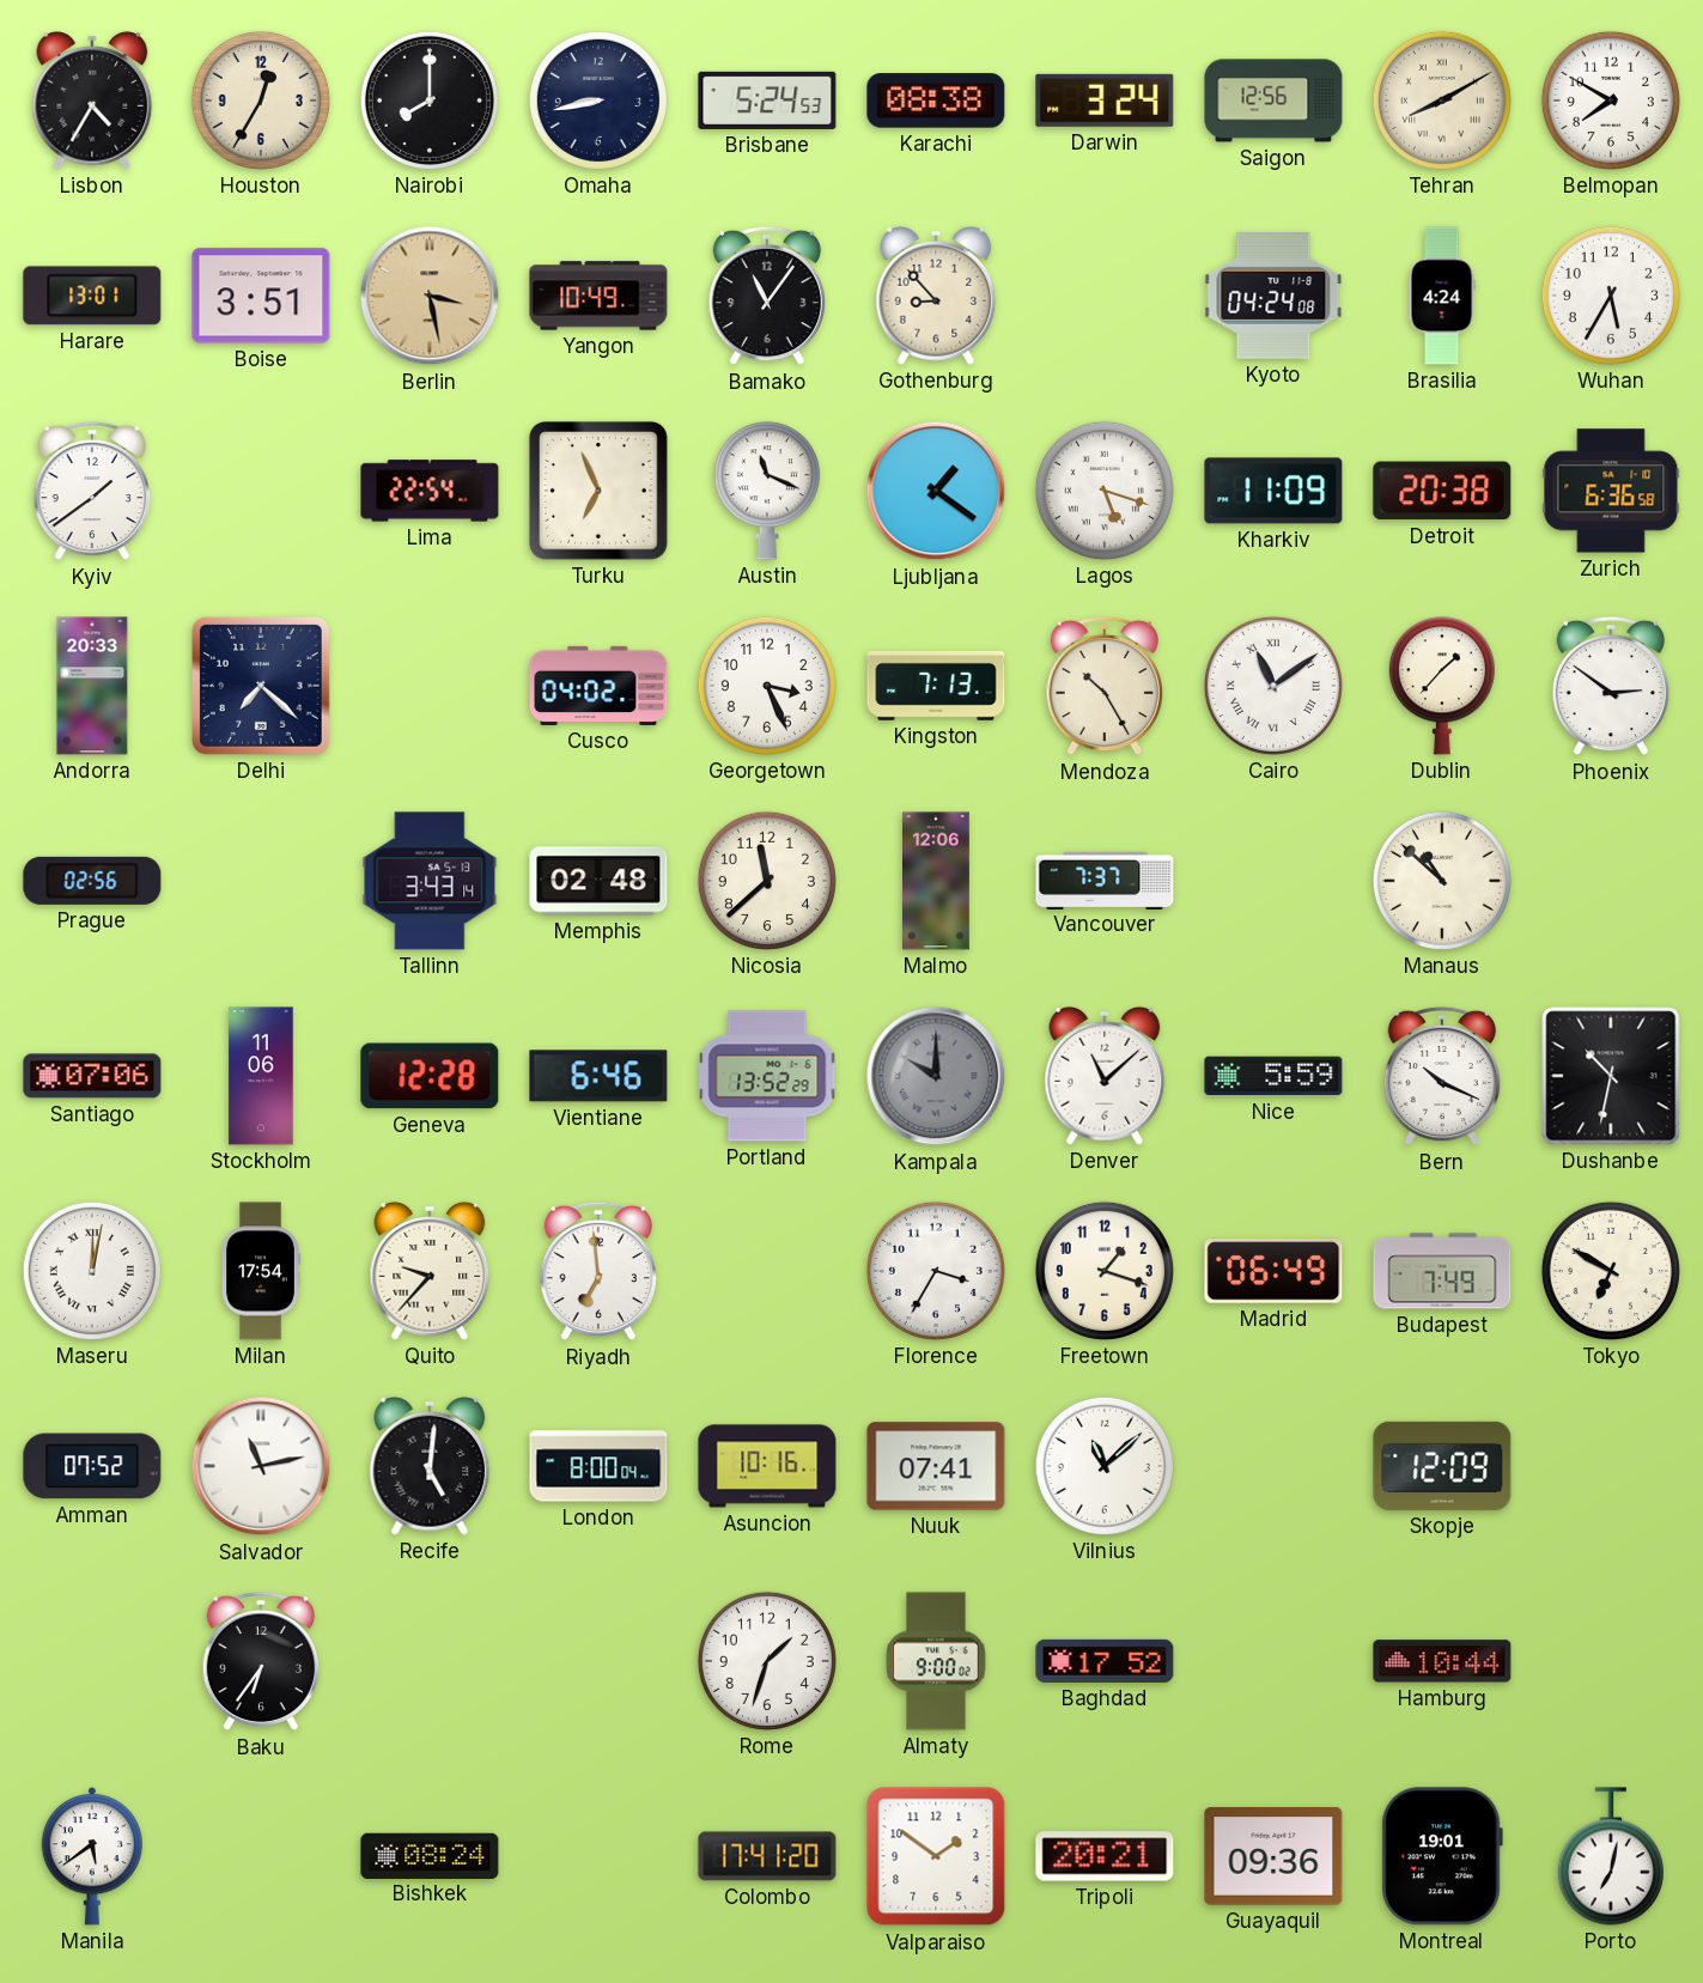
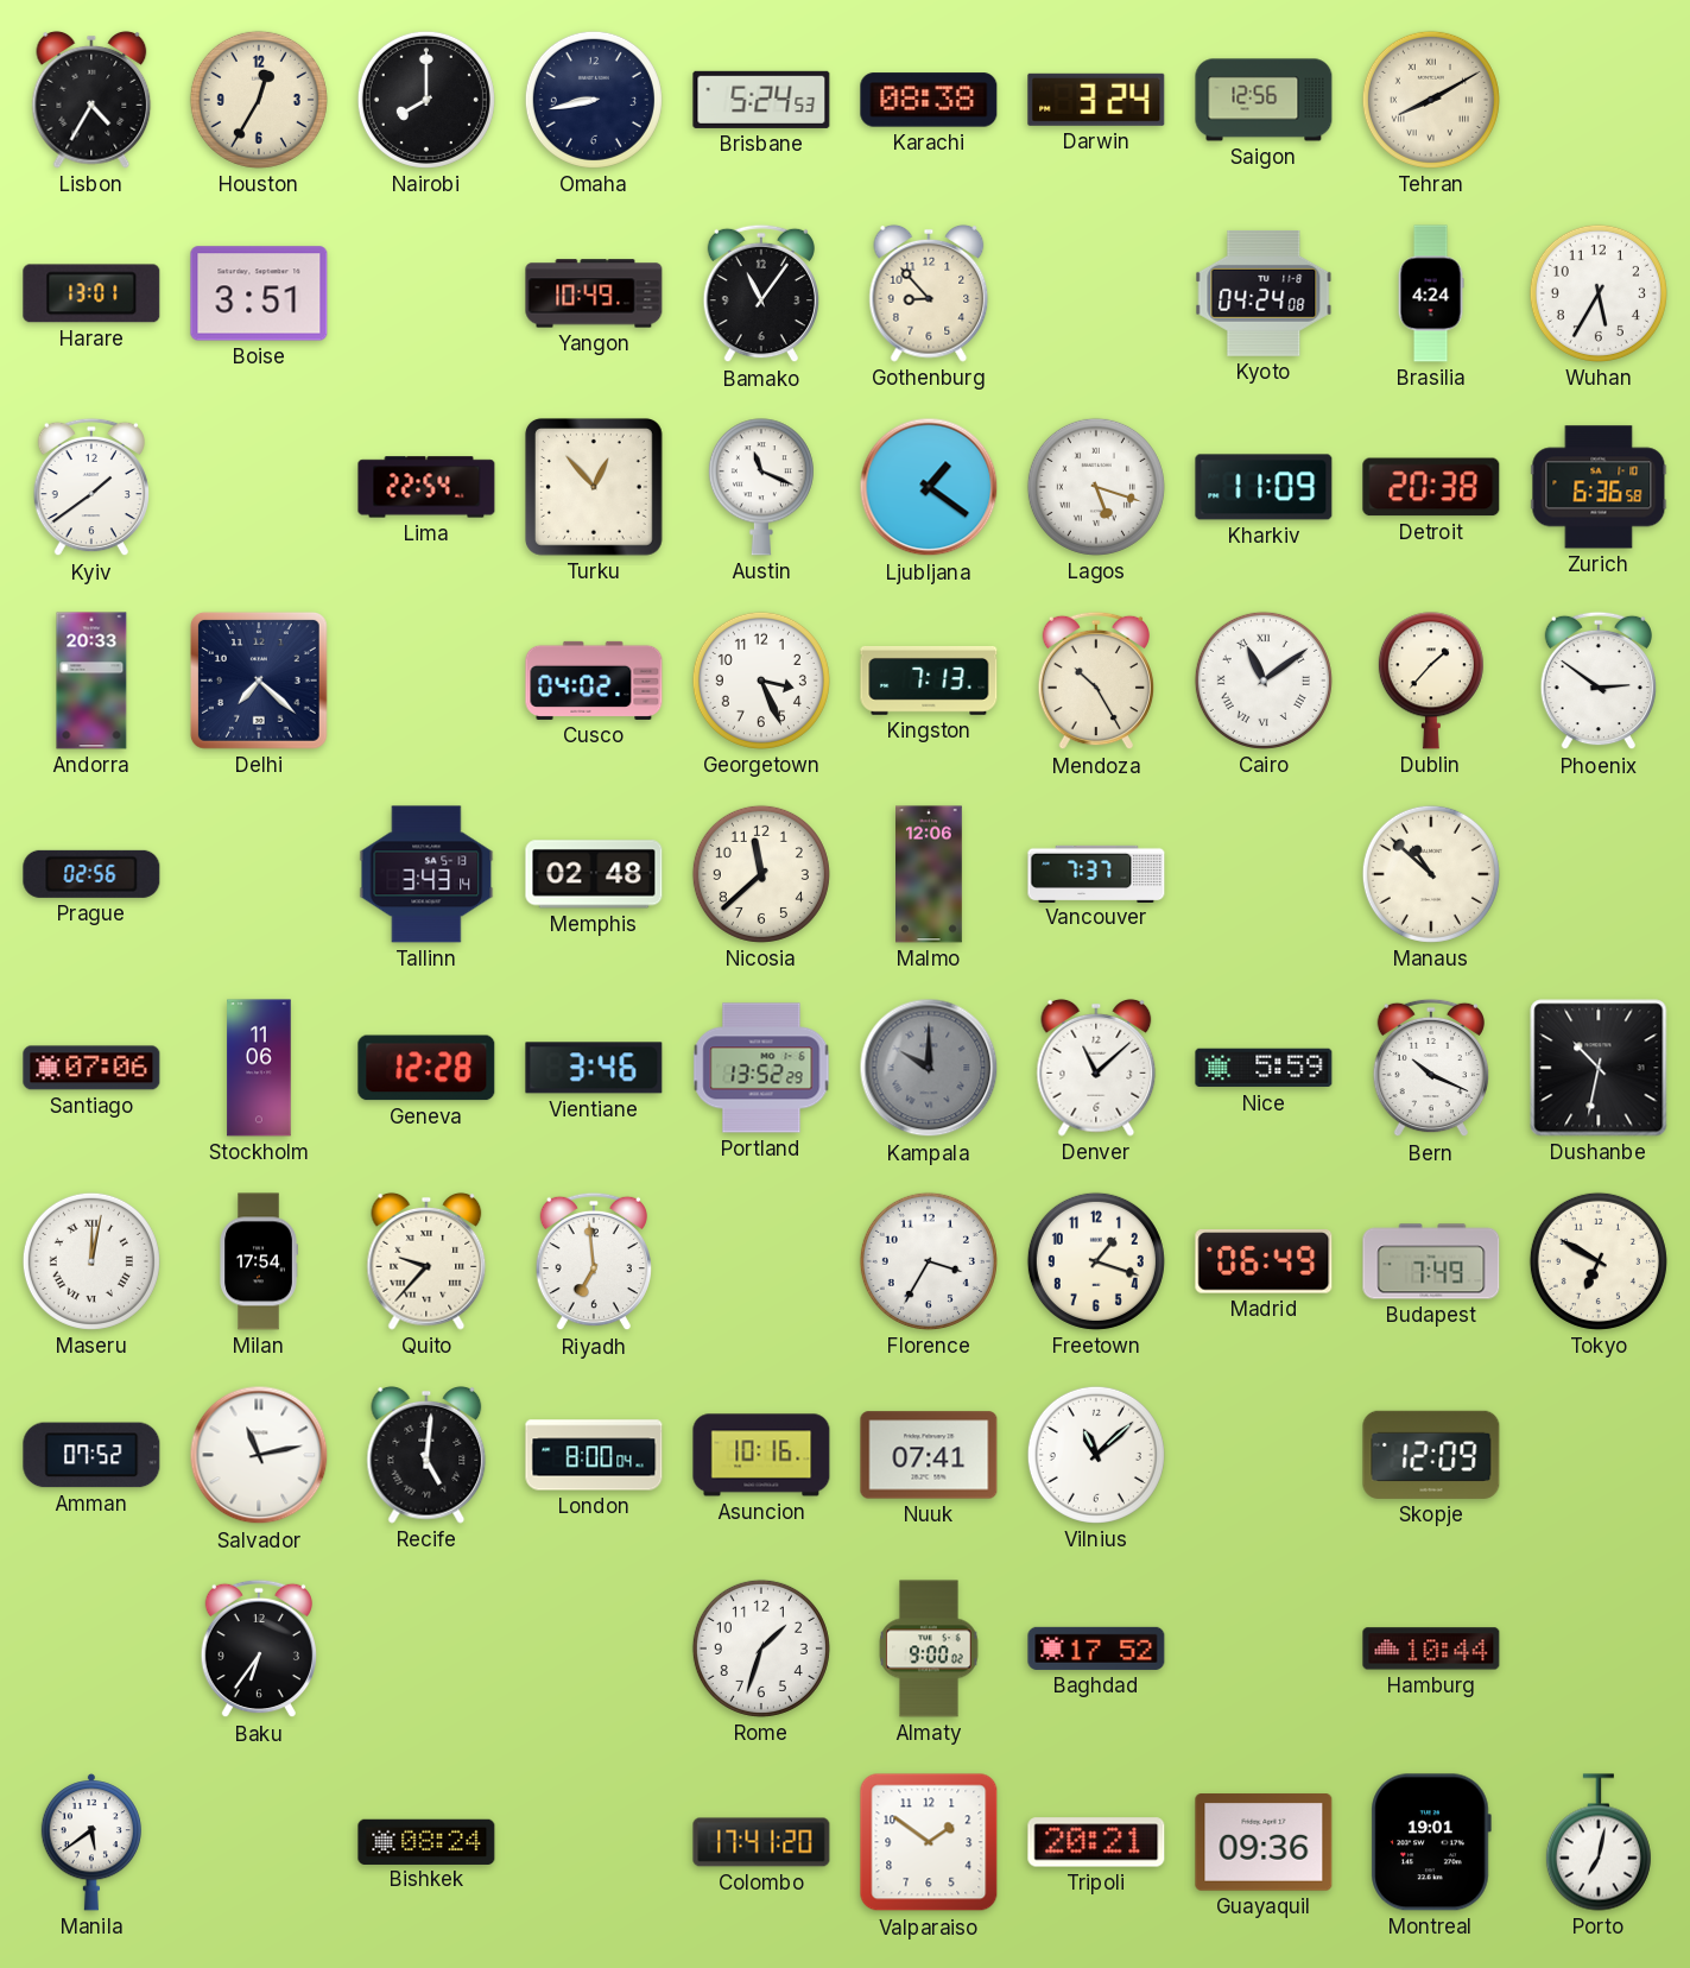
Belmopan: 7:50 -> none (1611, 101)
Berlin: 3:28 -> none (430, 296)
Turku: 6:56 -> 12:53 (594, 487)
Vientiane: 6:46 -> 3:46 (594, 1068)
